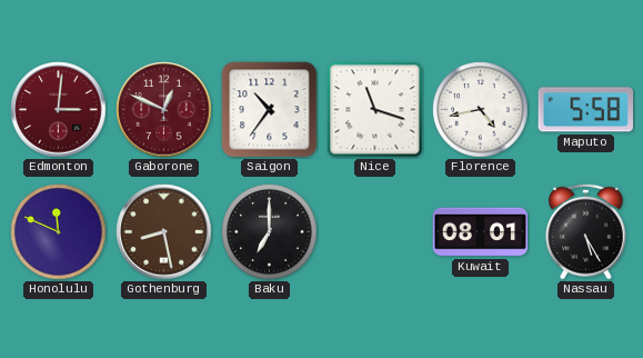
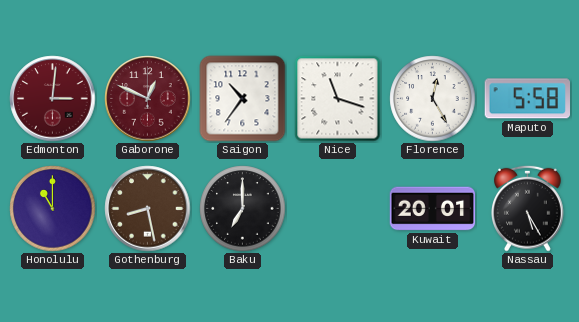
Florence: 4:43 -> 12:25 (433, 99)
Honolulu: 11:49 -> 11:00 (53, 209)
Kuwait: 08:01 -> 20:01 (433, 209)
